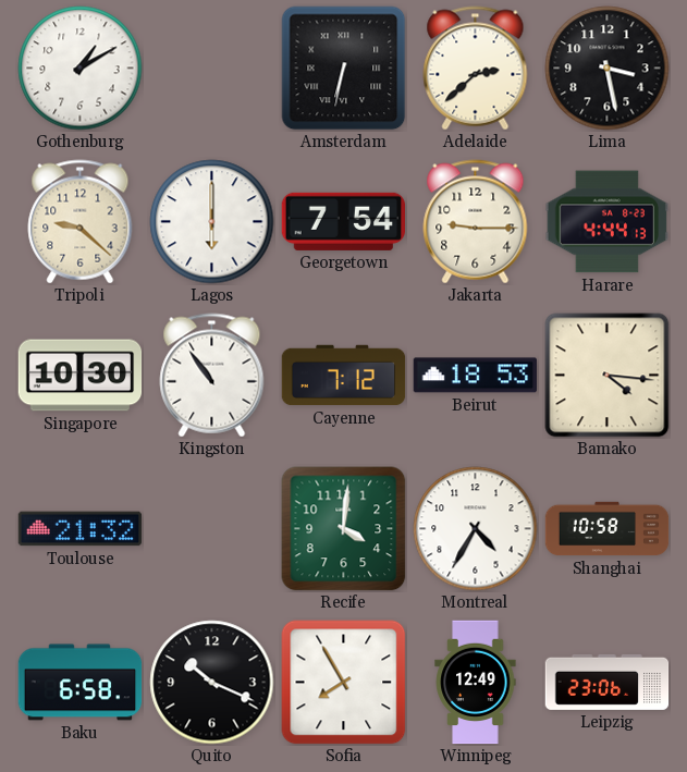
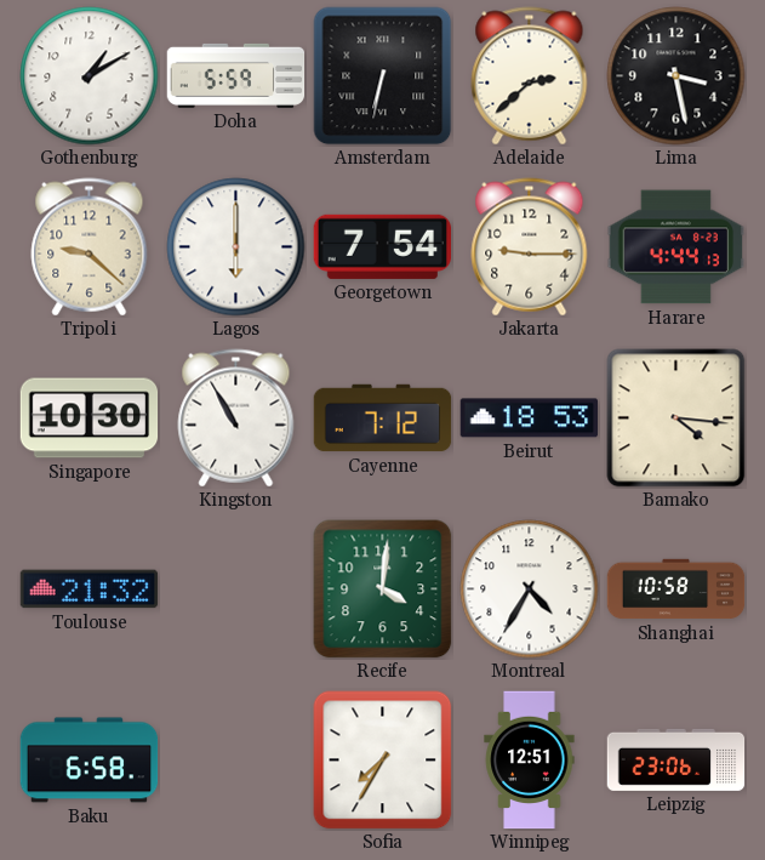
Doha: none -> 5:59 (236, 75)
Kingston: 10:54 -> 10:55 (236, 418)
Quito: 10:19 -> none (212, 683)
Sofia: 7:55 -> 7:35 (383, 761)
Winnipeg: 12:49 -> 12:51 (530, 761)
